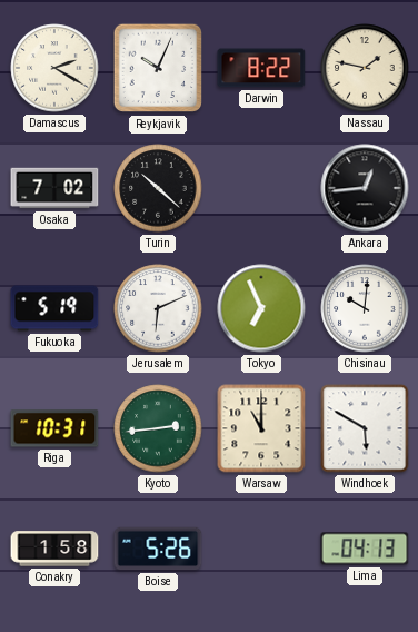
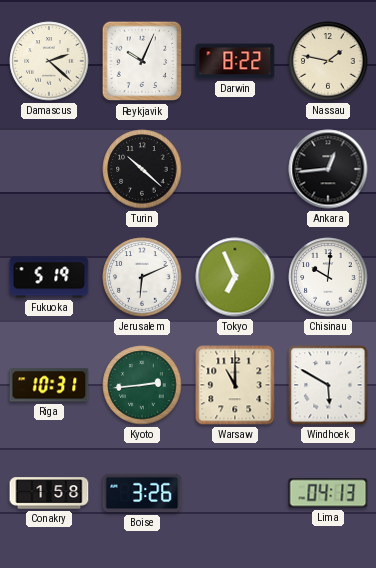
Damascus: 2:20 -> 2:22 (49, 61)
Osaka: 7:02 -> none (54, 188)
Boise: 5:26 -> 3:26 (142, 493)
